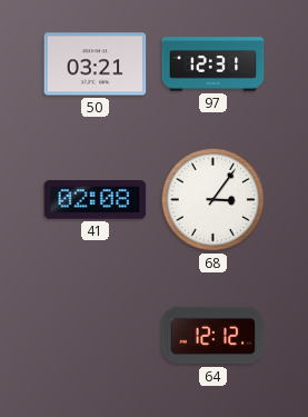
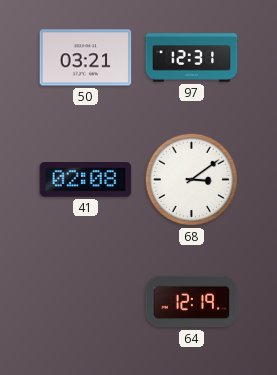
68: 3:06 -> 3:09 (191, 179)
64: 12:12 -> 12:19 (192, 302)
